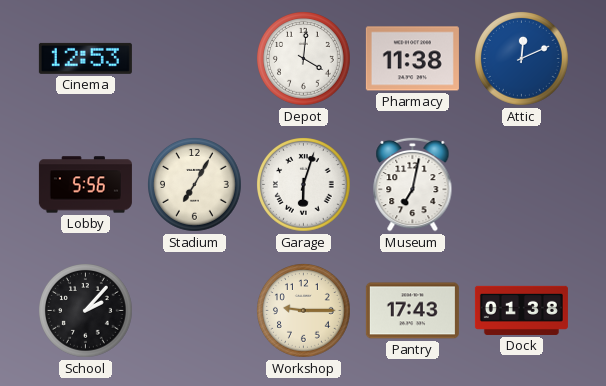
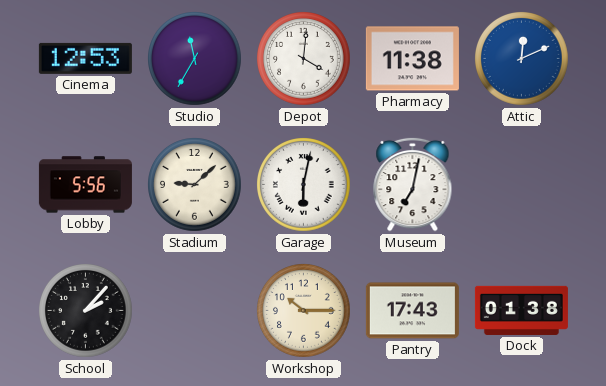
Studio: none -> 11:35 (195, 59)
Stadium: 7:05 -> 9:08 (195, 185)
Garage: 6:03 -> 6:02 (304, 185)
Workshop: 9:15 -> 10:15 (304, 311)
